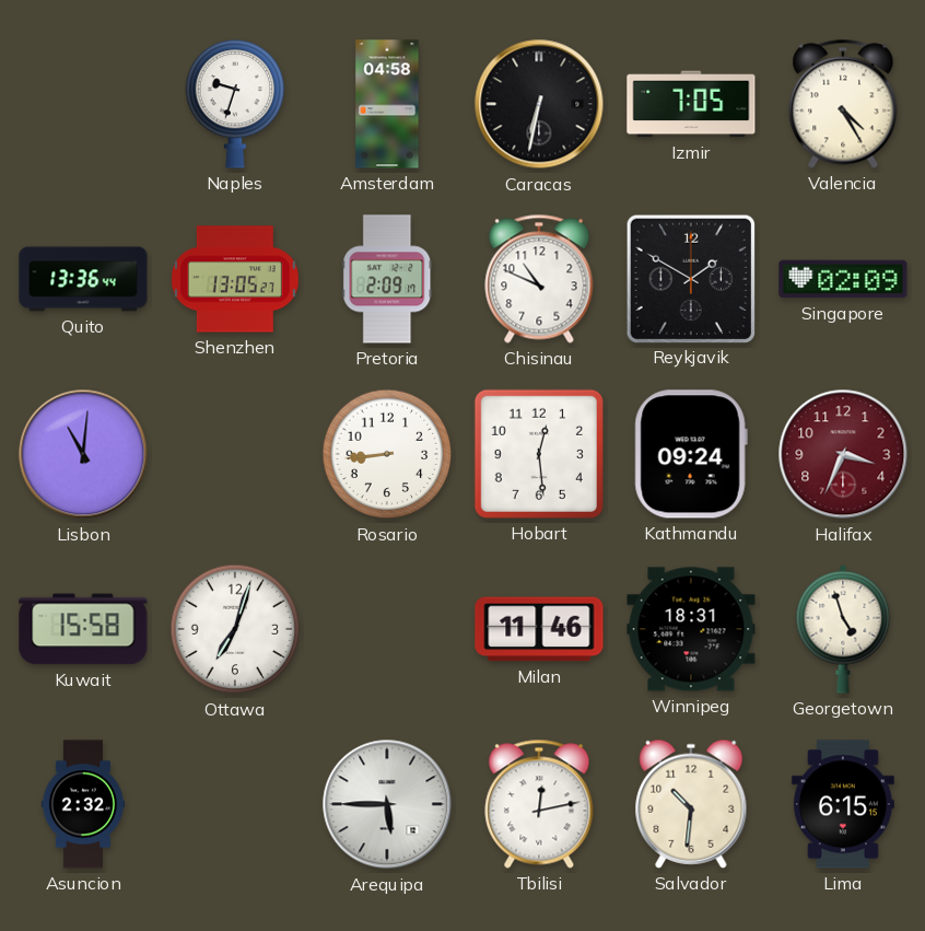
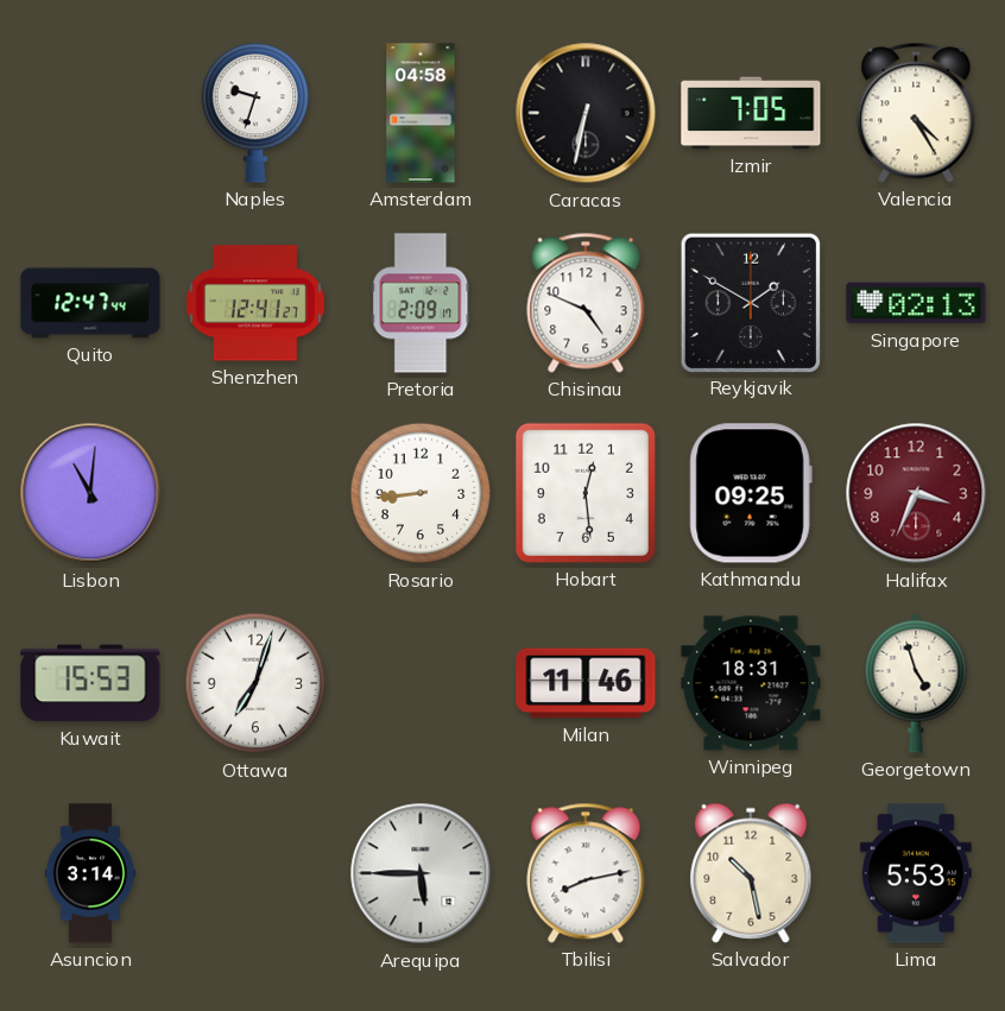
Quito: 13:36 -> 12:47 (90, 303)
Shenzhen: 13:05 -> 12:41 (255, 303)
Chisinau: 10:49 -> 4:49 (586, 303)
Singapore: 02:09 -> 02:13 (916, 303)
Kathmandu: 09:24 -> 09:25 (751, 493)
Kuwait: 15:58 -> 15:53 (90, 683)
Asuncion: 2:32 -> 3:14 (89, 873)
Tbilisi: 12:13 -> 8:13 (586, 873)
Salvador: 10:31 -> 10:28 (751, 873)
Lima: 6:15 -> 5:53 (916, 873)
